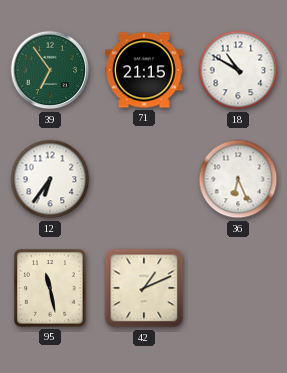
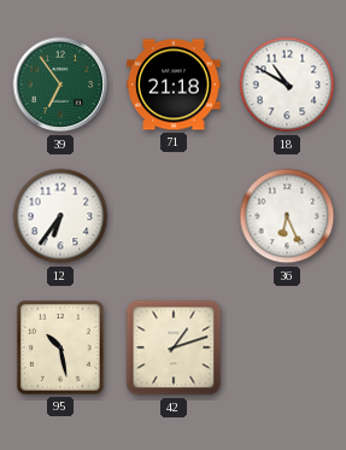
71: 21:15 -> 21:18 (174, 84)
95: 11:28 -> 10:28 (60, 347)
42: 1:11 -> 1:12 (174, 347)
